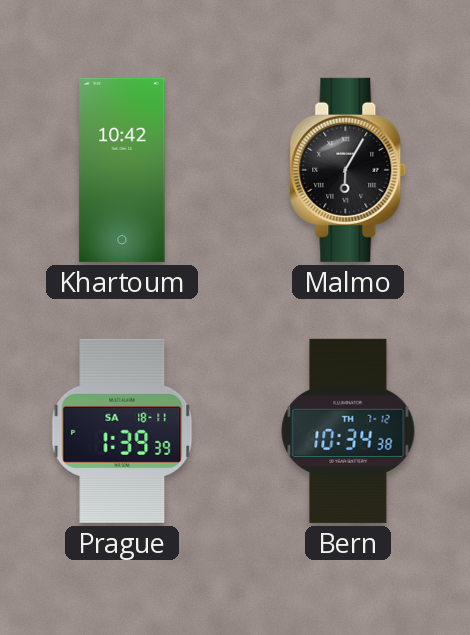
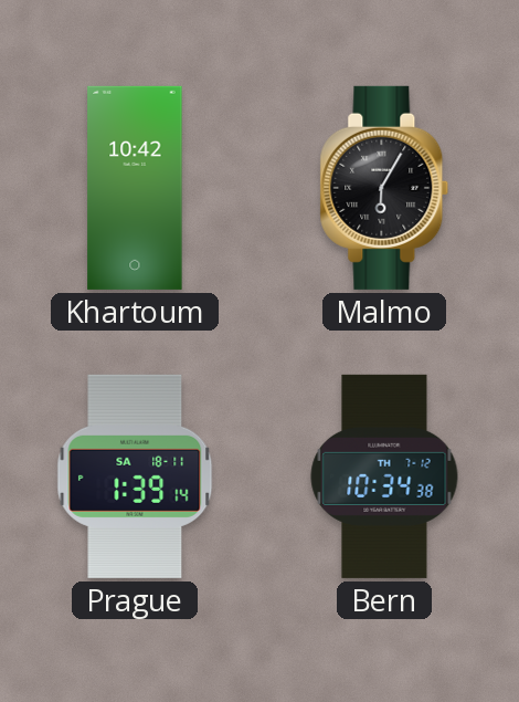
Prague: 1:39:39 -> 1:39:14 (135, 476)
